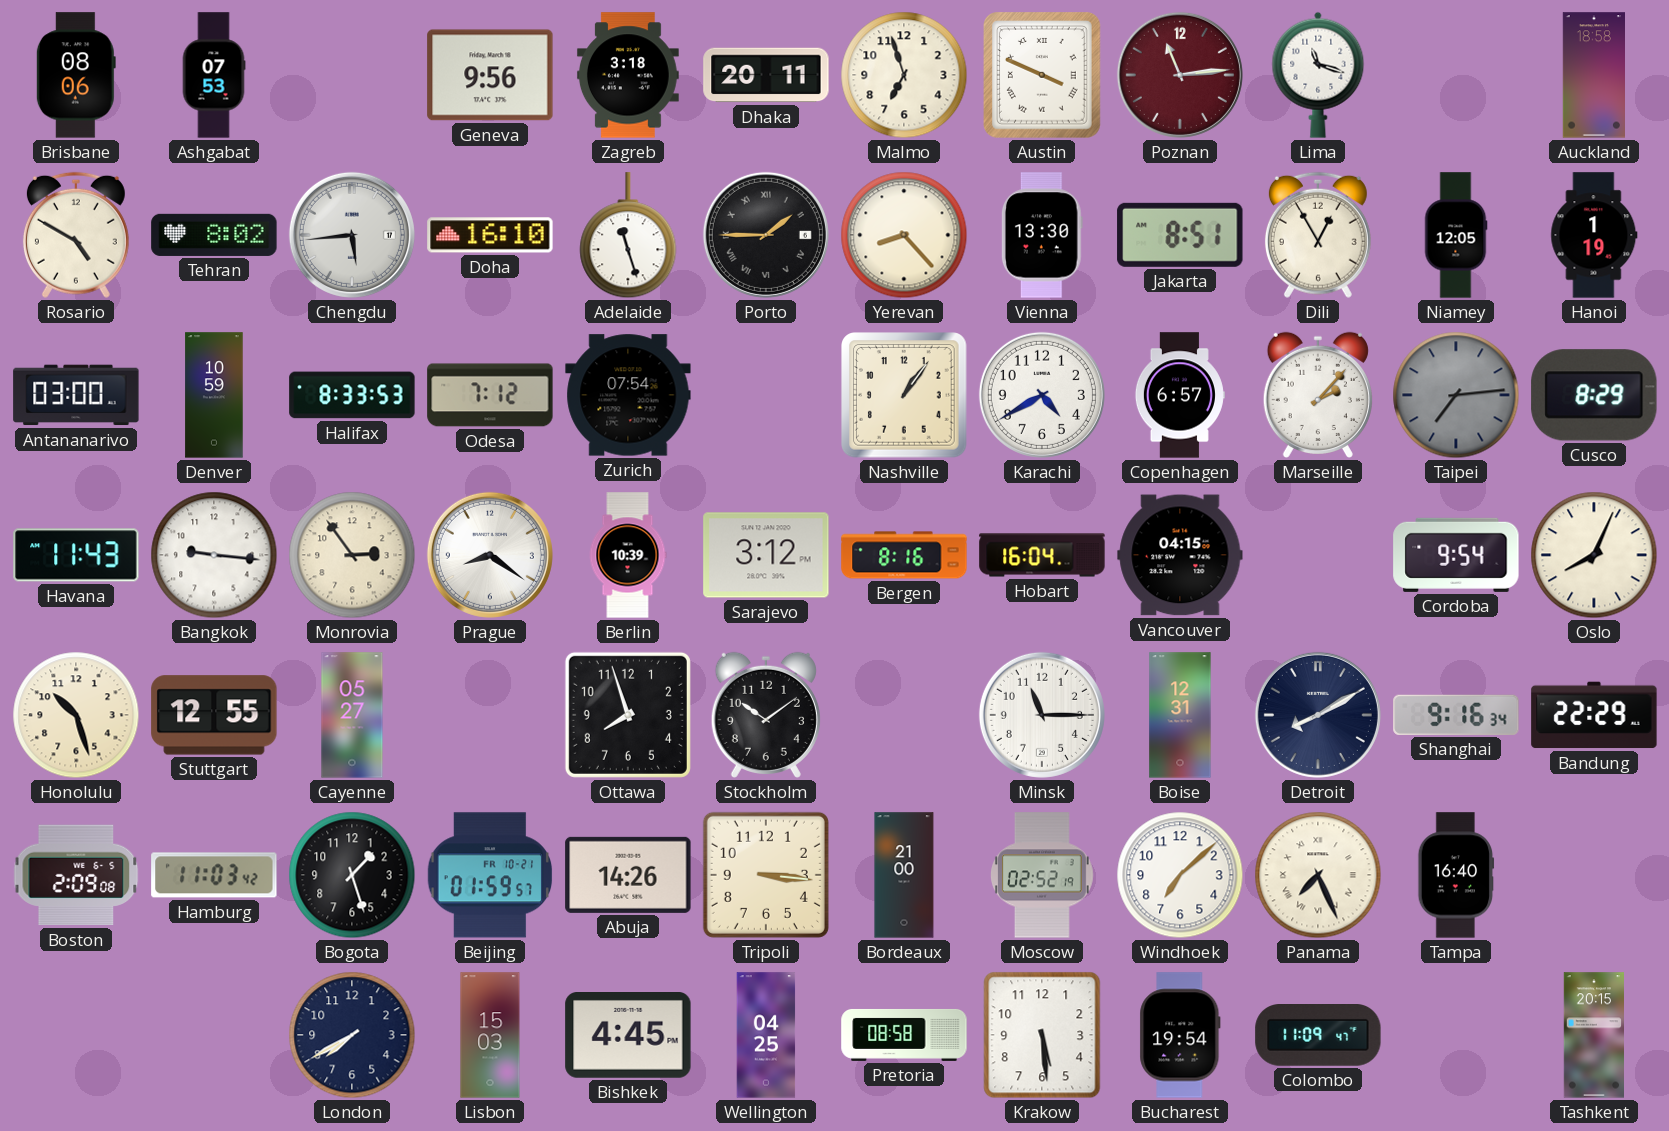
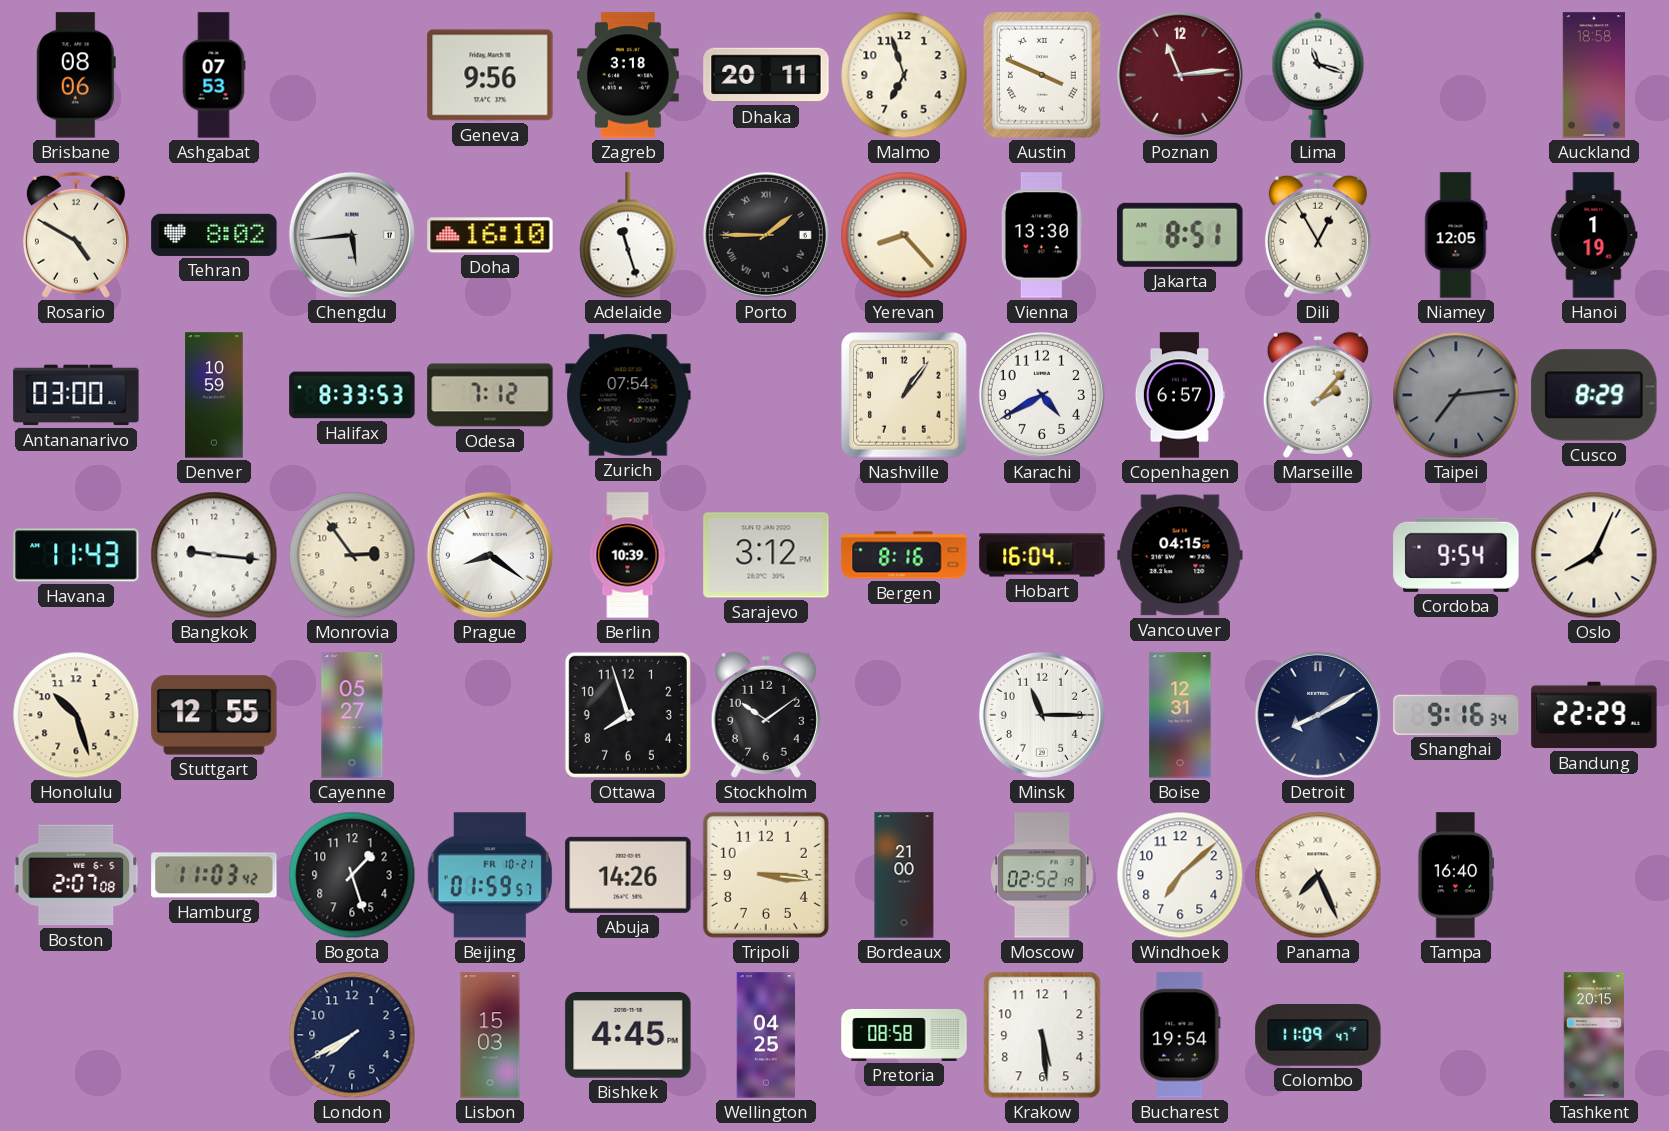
Boston: 2:09 -> 2:07 (76, 875)
